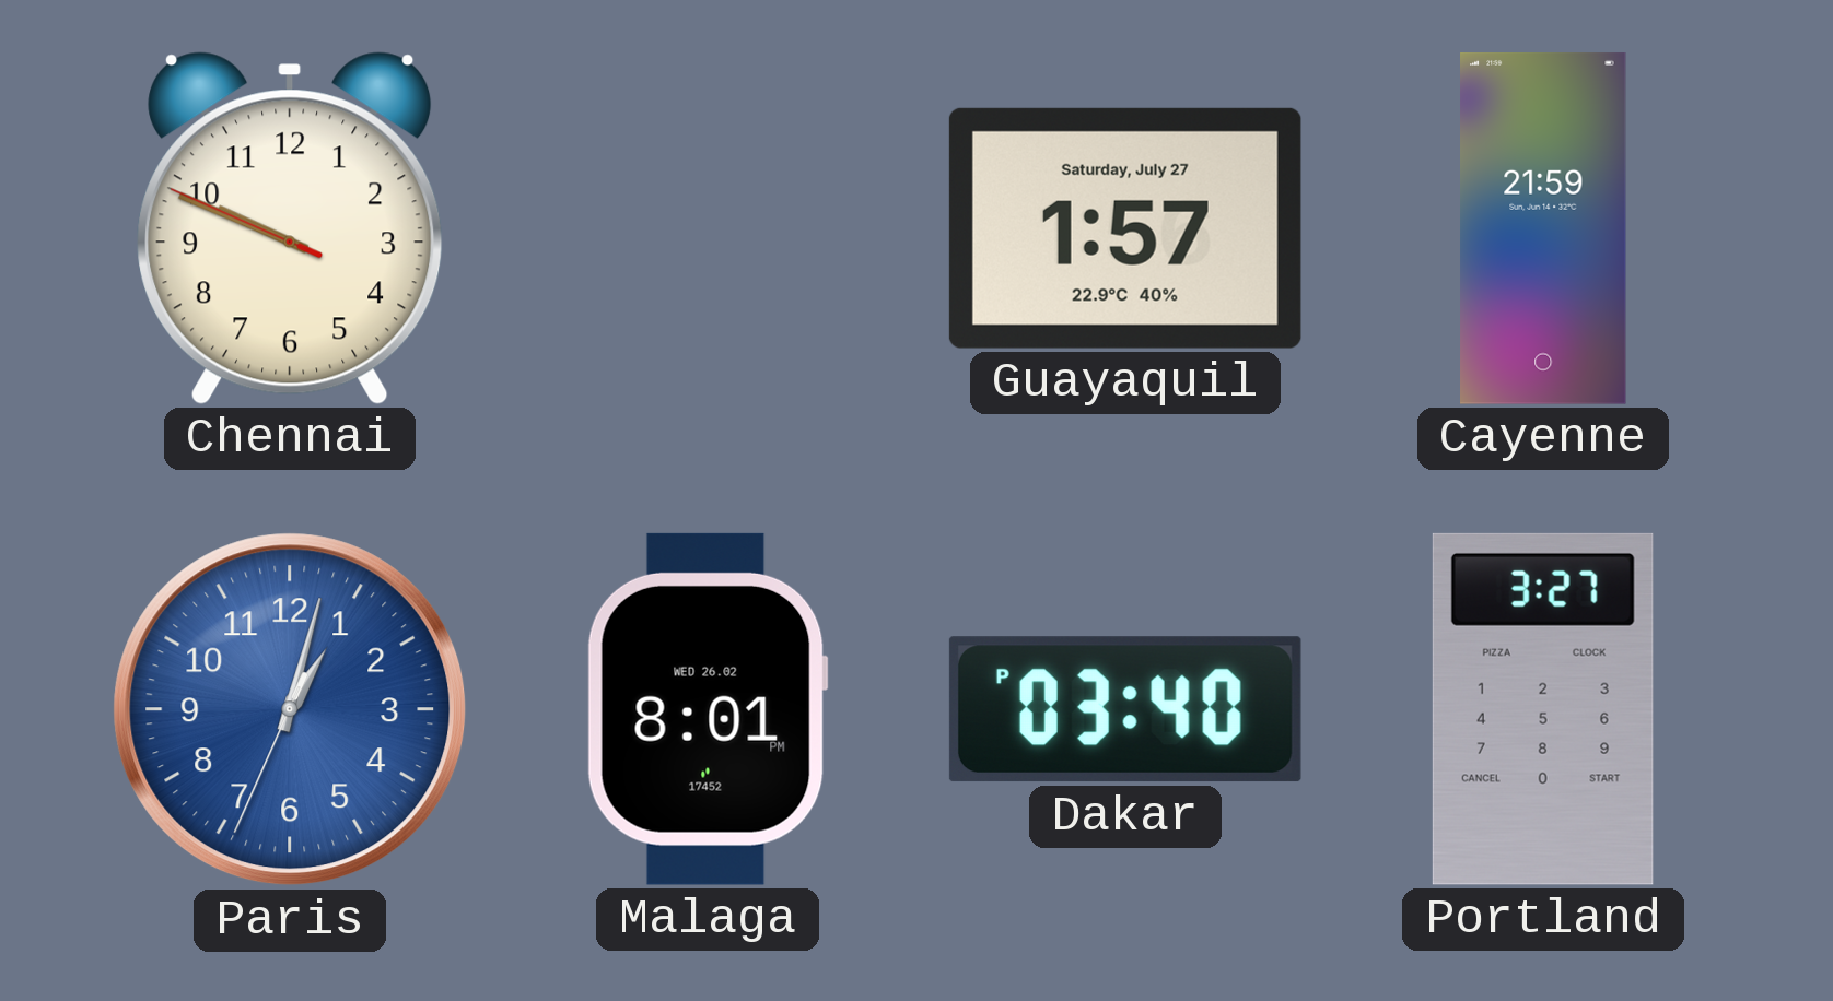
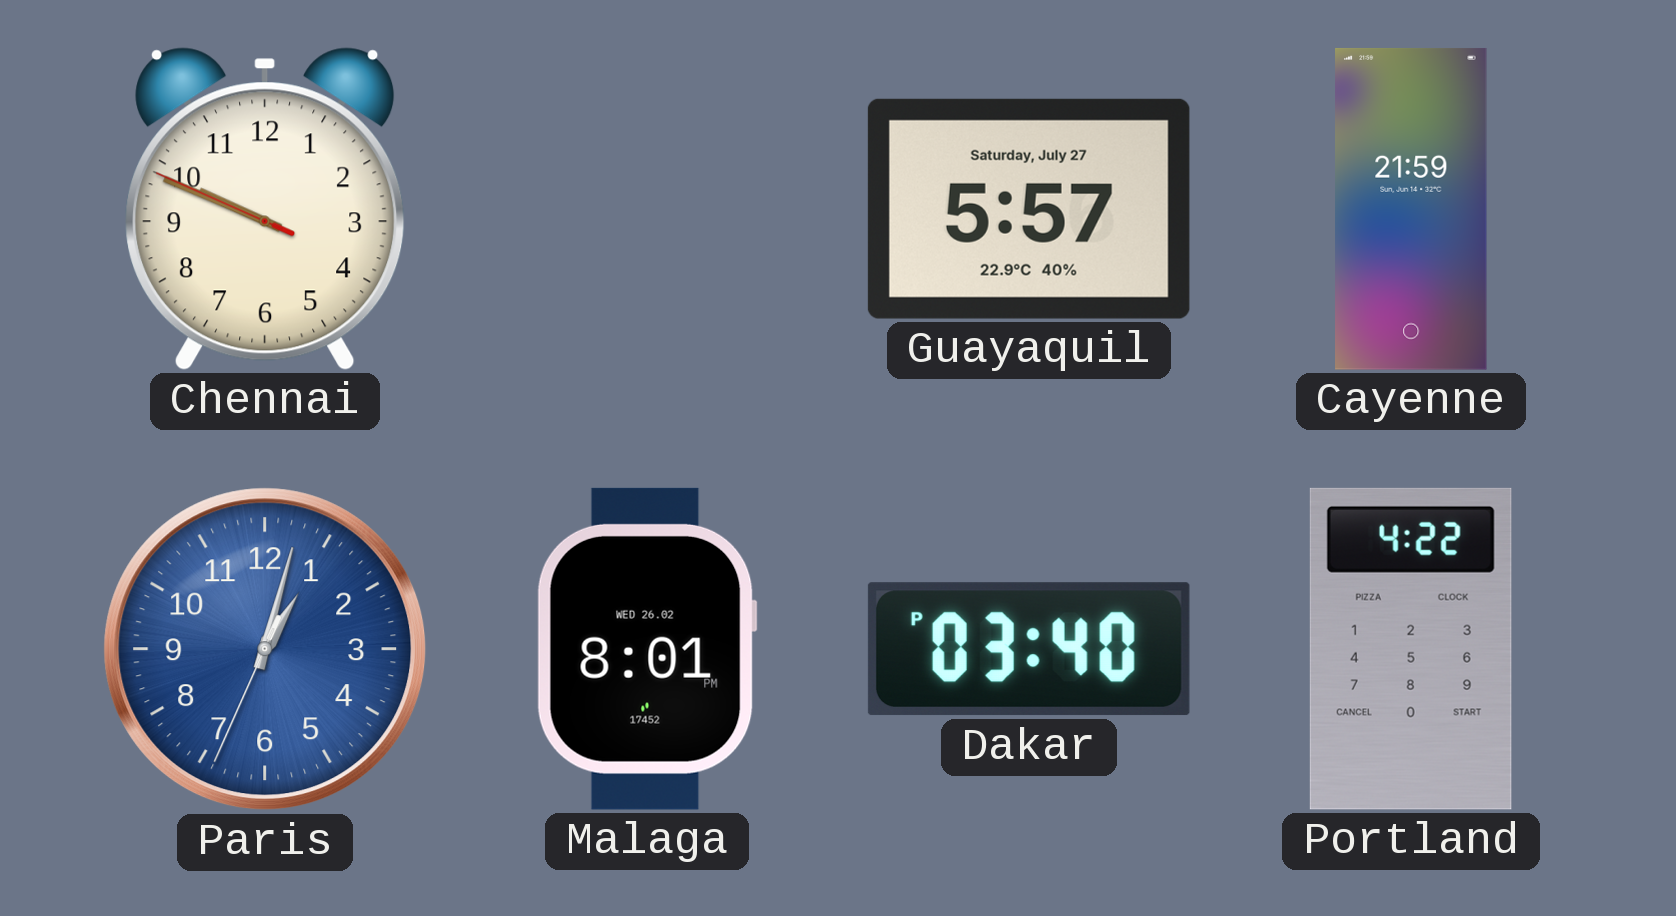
Guayaquil: 1:57 -> 5:57 (1029, 209)
Portland: 3:27 -> 4:22 (1411, 649)
